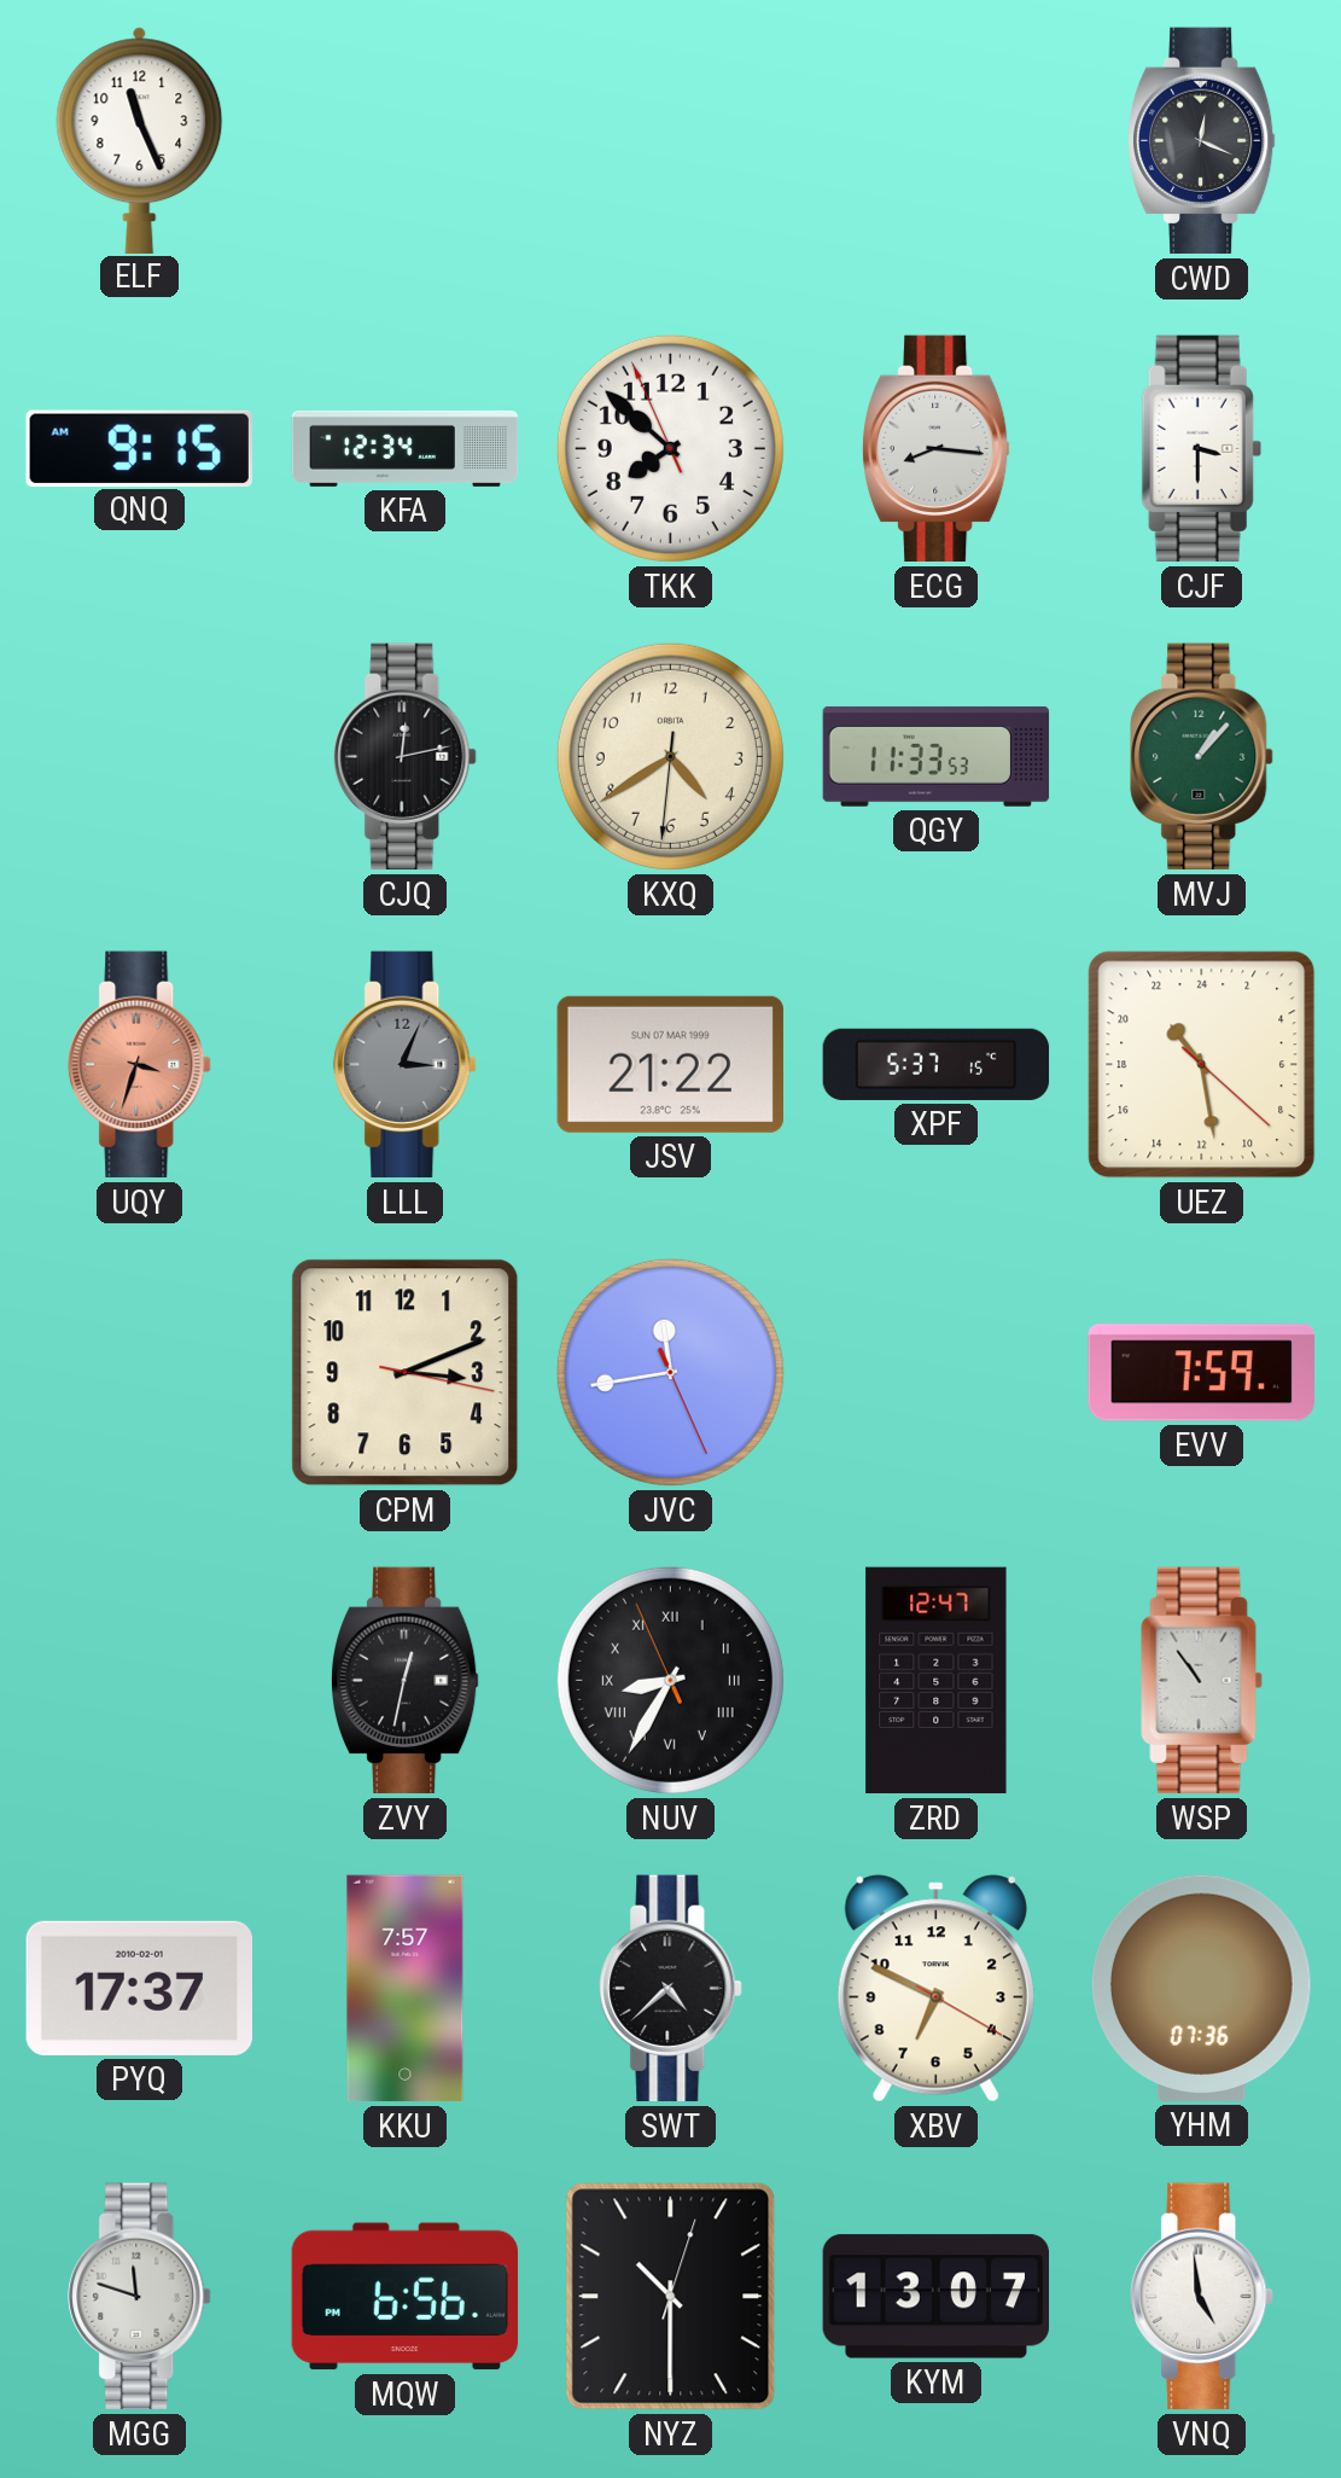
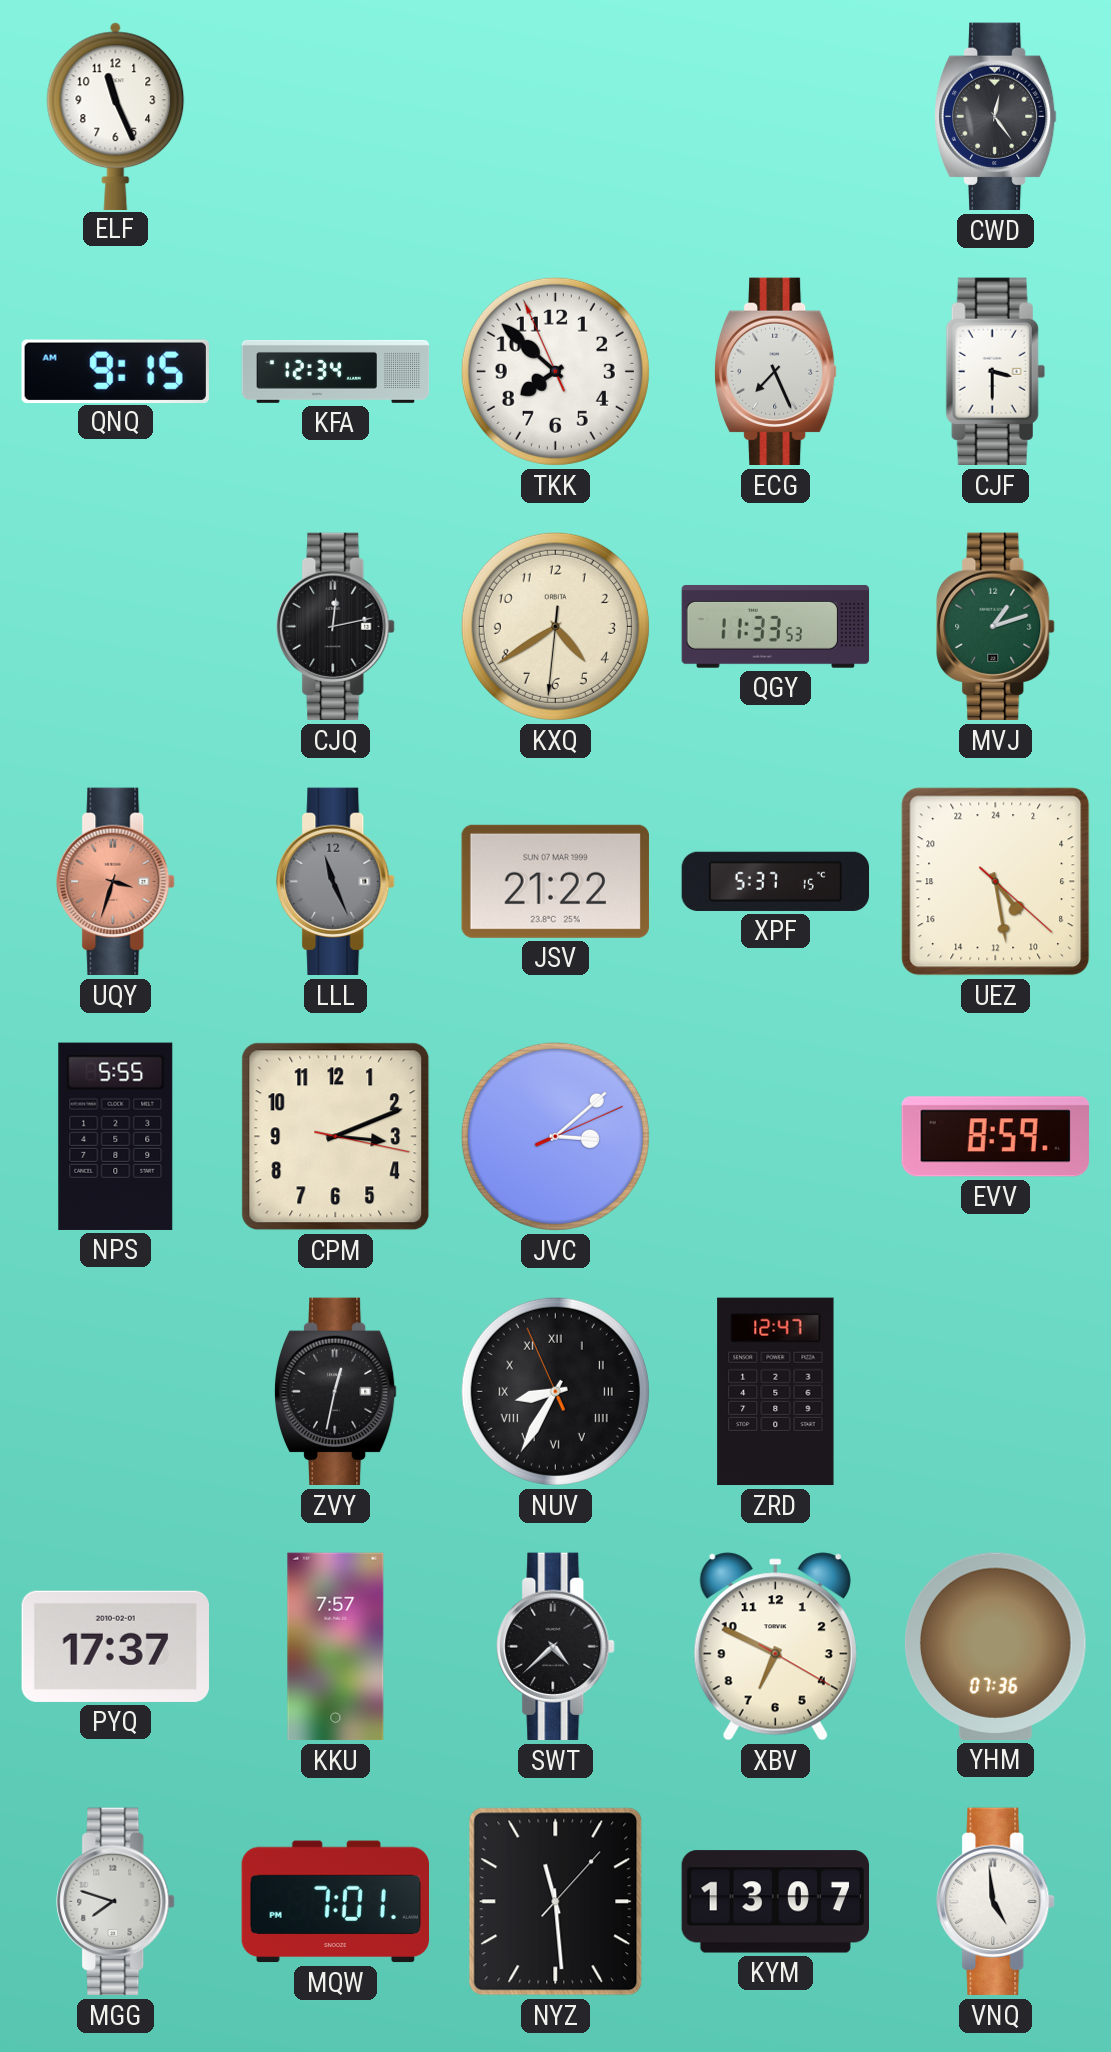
CWD: 12:19 -> 12:24 (995, 117)
ECG: 8:16 -> 7:26 (775, 372)
MVJ: 1:07 -> 1:12 (996, 627)
LLL: 3:04 -> 11:26 (336, 882)
UEZ: 21:28 -> 9:28 (996, 882)
NPS: none -> 5:55 (116, 1136)
JVC: 11:43 -> 3:08 (555, 1136)
EVV: 7:59 -> 8:59 (995, 1137)
WSP: 10:54 -> none (1202, 1681)
MGG: 11:48 -> 7:48 (116, 1902)
MQW: 6:56 -> 7:01 (335, 1902)
NYZ: 10:30 -> 11:29 (556, 1902)
